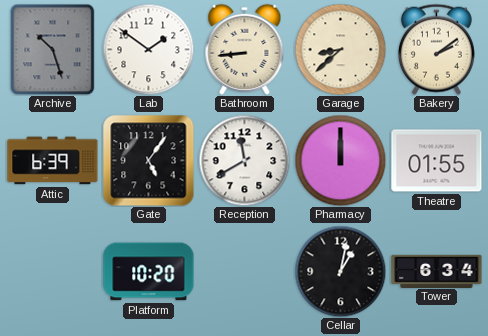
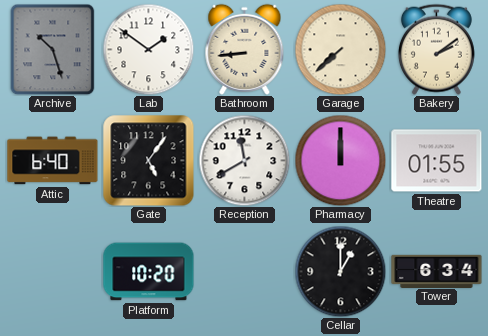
Garage: 8:38 -> 7:38 (340, 49)
Attic: 6:39 -> 6:40 (53, 161)
Cellar: 1:02 -> 1:00 (340, 271)
